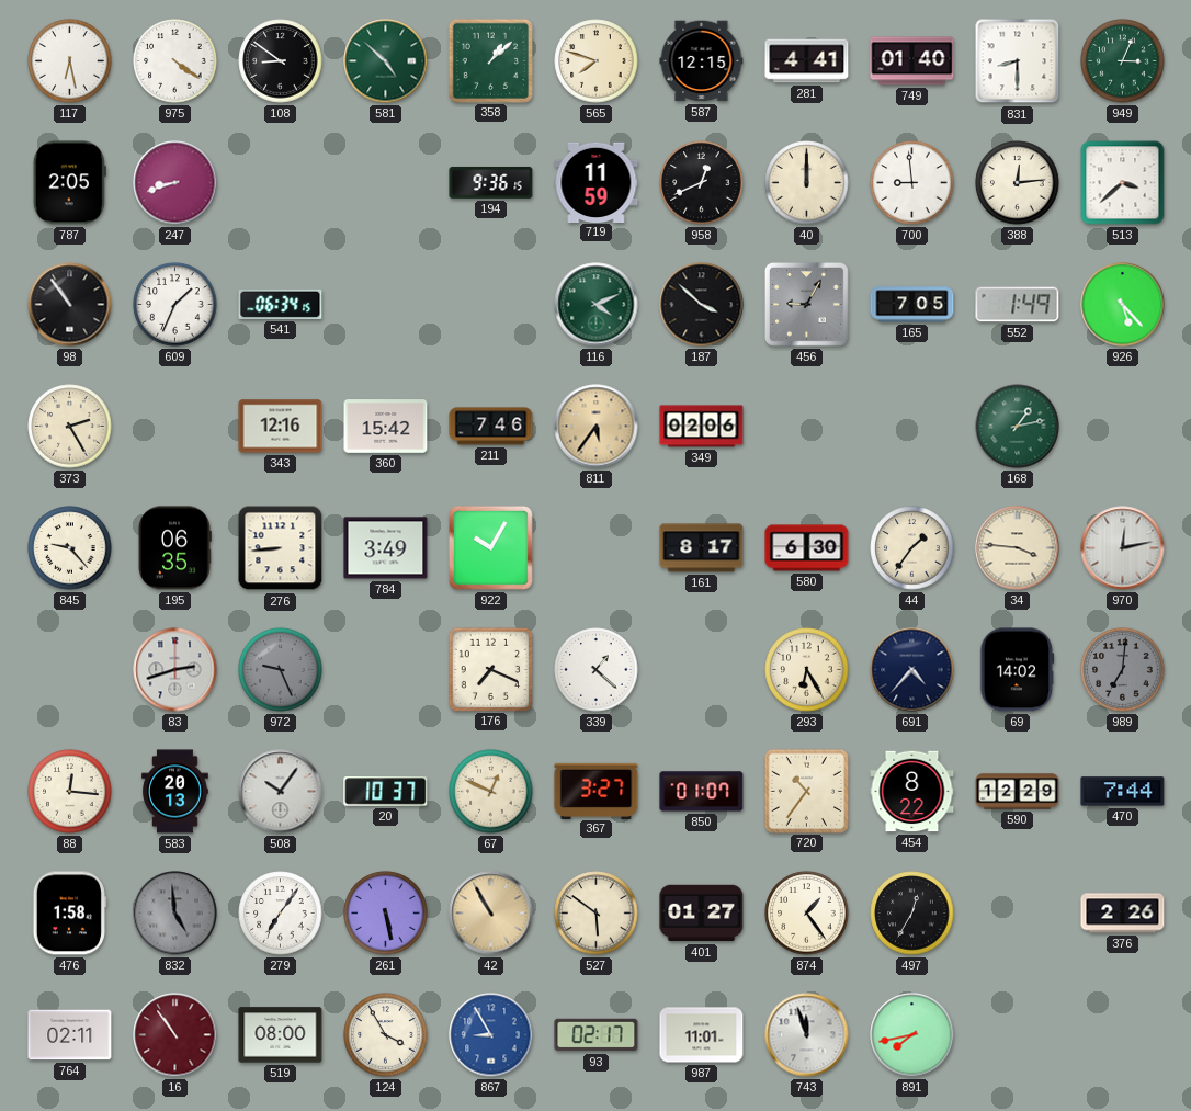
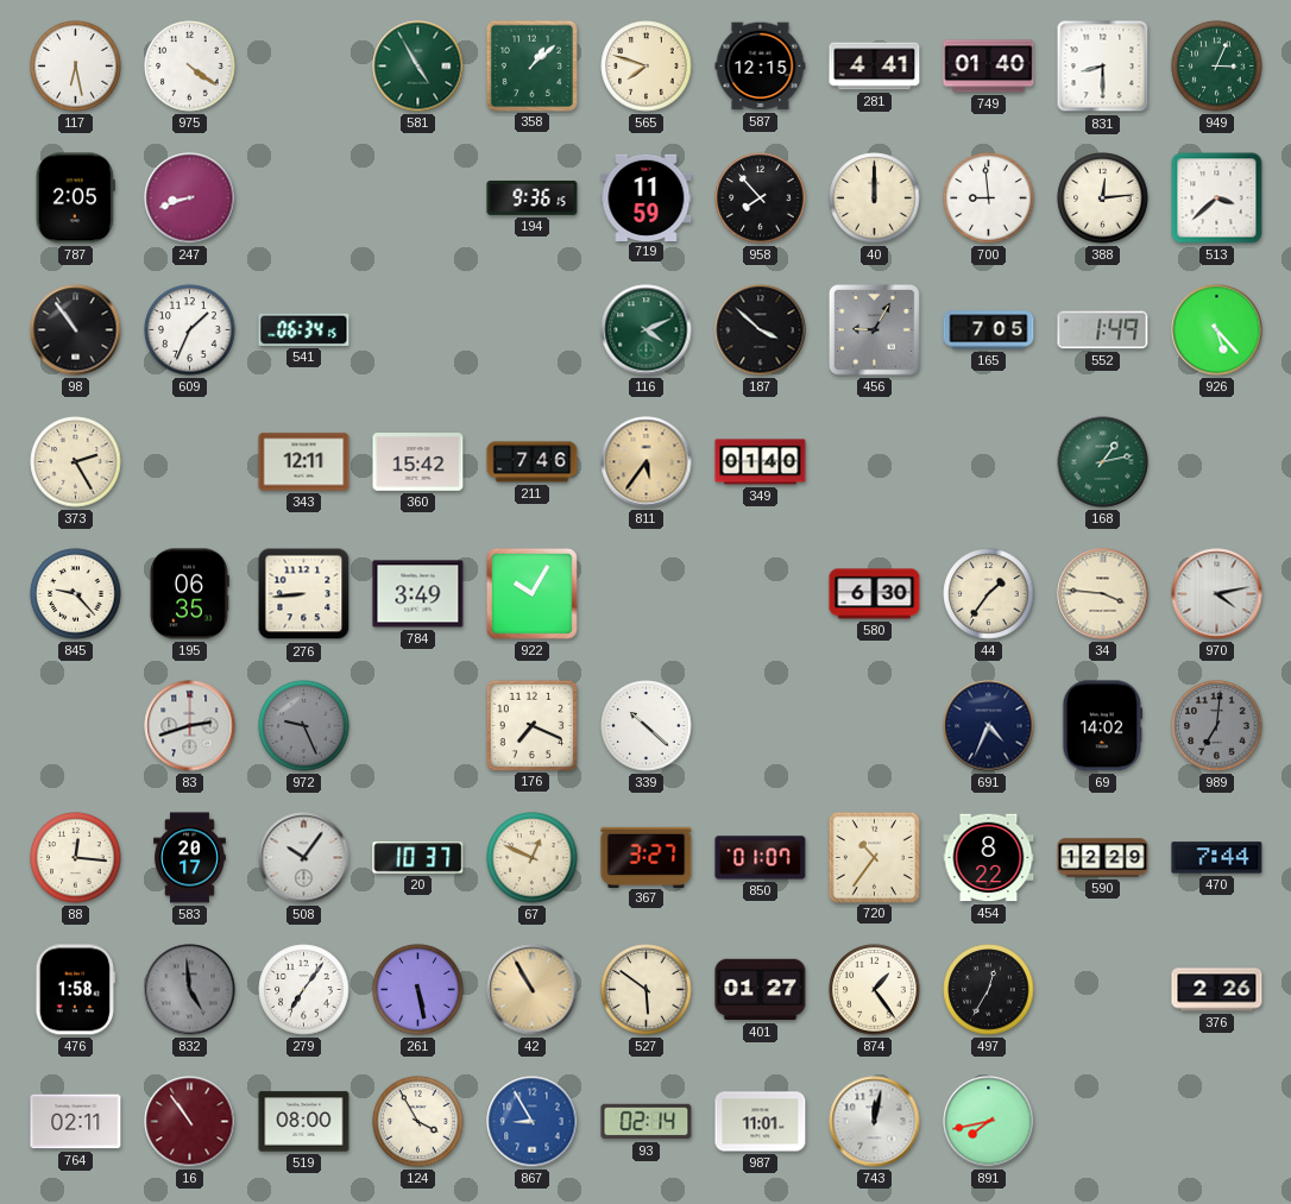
108: 8:51 -> none (281, 61)
581: 4:52 -> 4:55 (418, 67)
958: 12:41 -> 7:53 (761, 198)
343: 12:16 -> 12:11 (304, 462)
349: 02:06 -> 01:40 (761, 462)
161: 8:17 -> none (702, 548)
970: 12:13 -> 4:13 (1217, 594)
339: 1:22 -> 10:22 (647, 726)
293: 6:25 -> none (807, 670)
691: 4:37 -> 4:34 (989, 726)
583: 20:13 -> 20:17 (190, 858)
93: 02:17 -> 02:14 (647, 1122)
743: 11:57 -> 12:02 (875, 1122)
